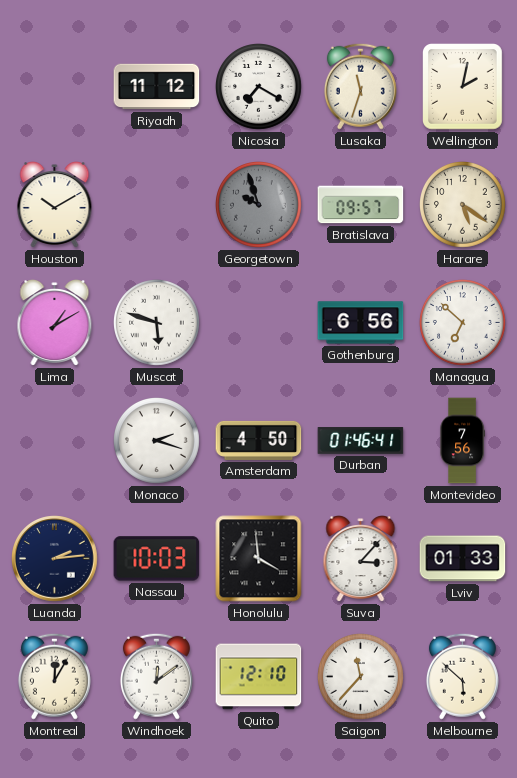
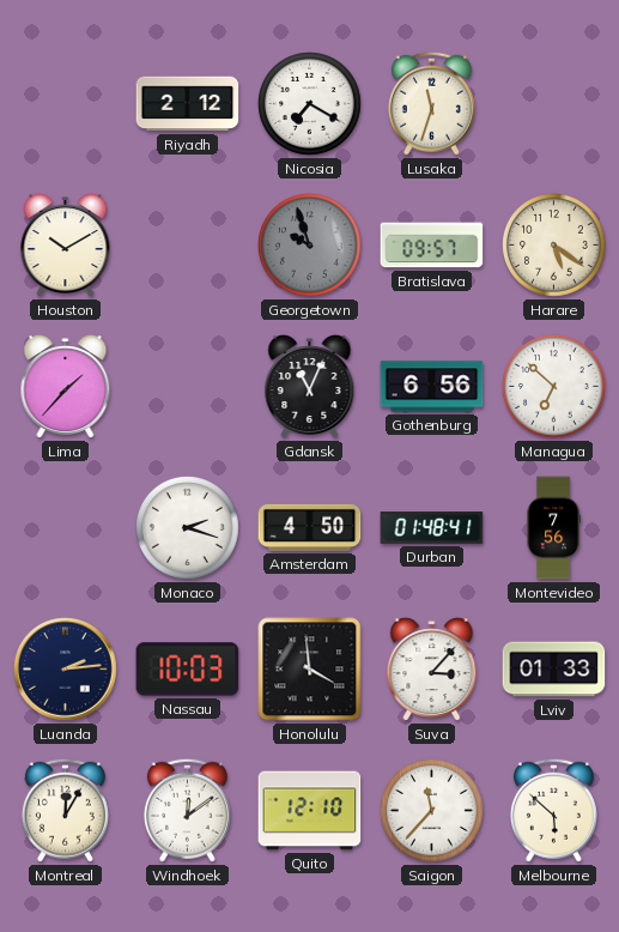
Riyadh: 11:12 -> 2:12 (188, 104)
Wellington: 2:02 -> none (463, 87)
Lima: 1:10 -> 1:37 (66, 387)
Muscat: 5:48 -> none (157, 323)
Gdansk: none -> 11:04 (310, 387)
Durban: 01:46 -> 01:48 (432, 528)
